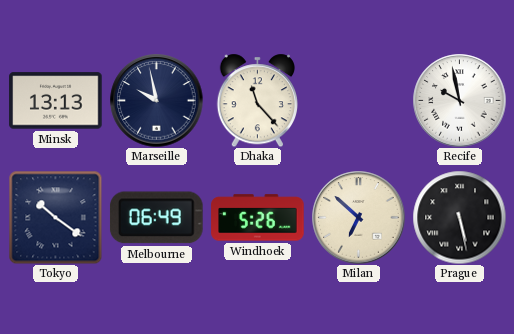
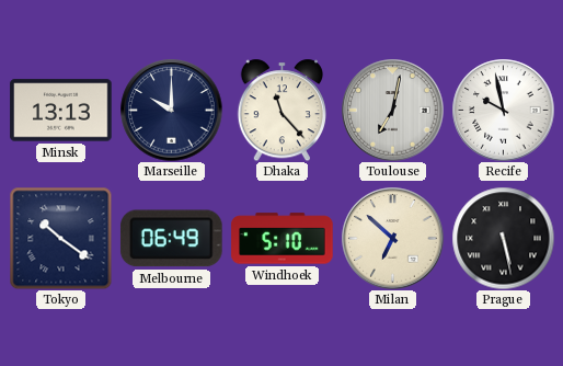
Marseille: 9:58 -> 10:00 (171, 110)
Toulouse: none -> 7:02 (392, 110)
Windhoek: 5:26 -> 5:10 (283, 239)
